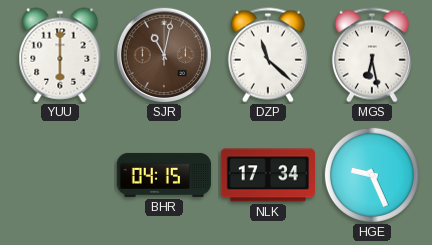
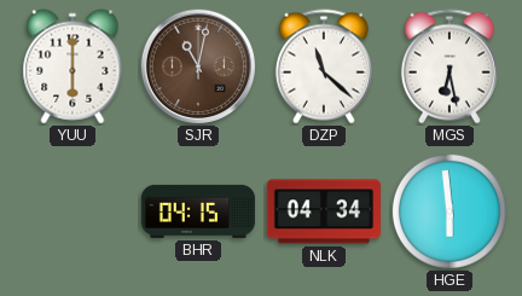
NLK: 17:34 -> 04:34 (323, 211)
HGE: 9:26 -> 5:59 (449, 211)
